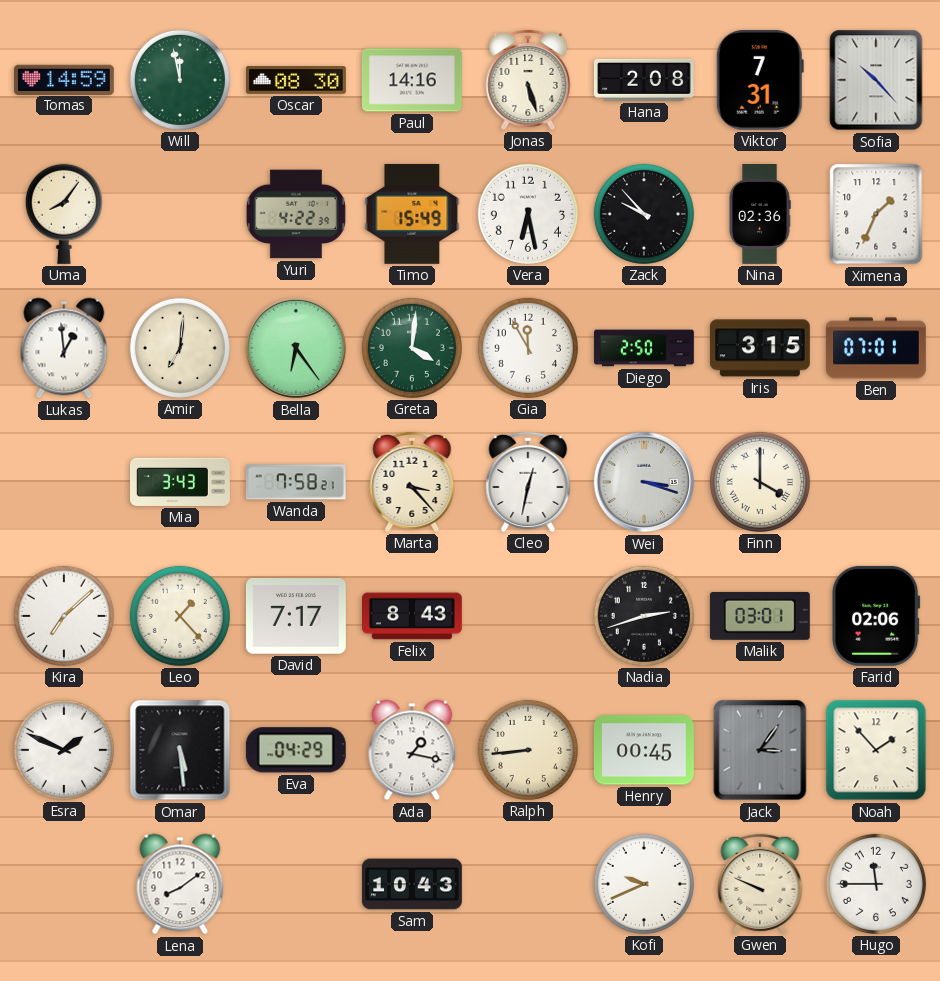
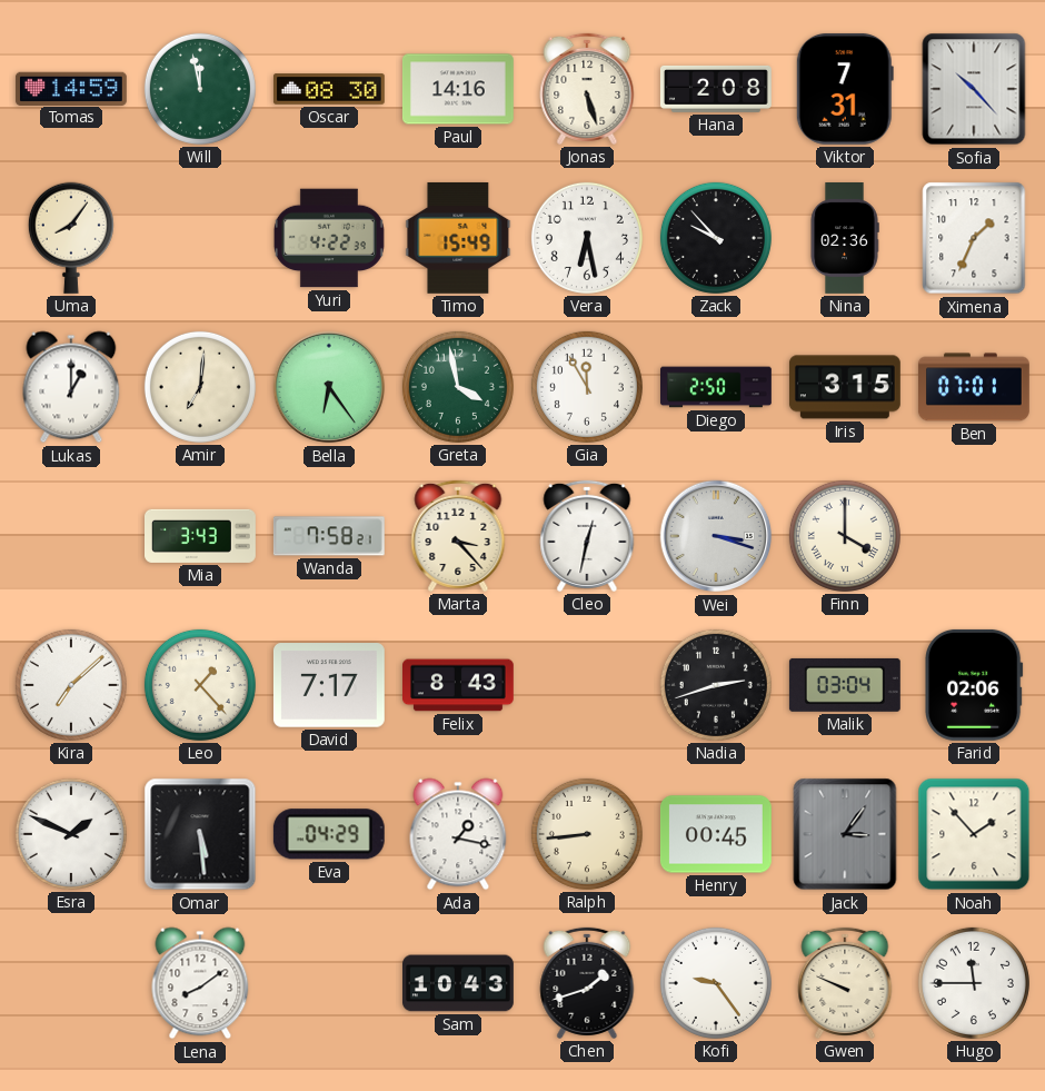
Lukas: 12:59 -> 1:00 (71, 387)
Greta: 4:01 -> 3:58 (458, 387)
Malik: 03:01 -> 03:04 (845, 685)
Chen: none -> 1:42 (587, 983)
Kofi: 9:41 -> 9:24 (716, 983)
